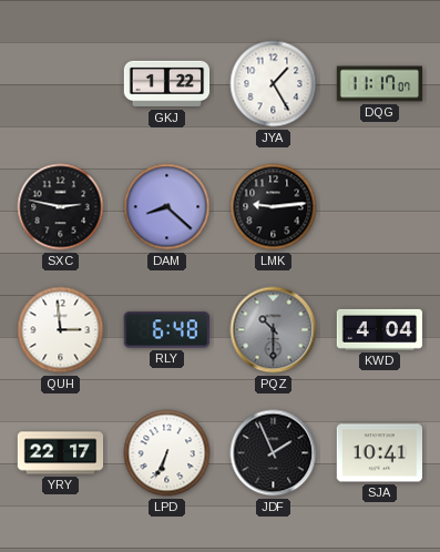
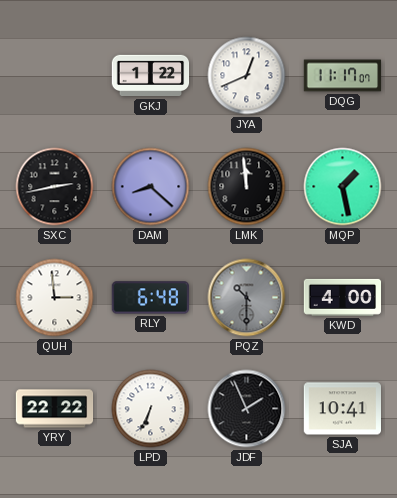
JYA: 1:25 -> 12:41 (247, 76)
SXC: 2:47 -> 2:43 (55, 187)
LMK: 9:14 -> 11:59 (247, 187)
MQP: none -> 1:28 (343, 187)
KWD: 4:04 -> 4:00 (343, 297)
YRY: 22:17 -> 22:22 (55, 409)
